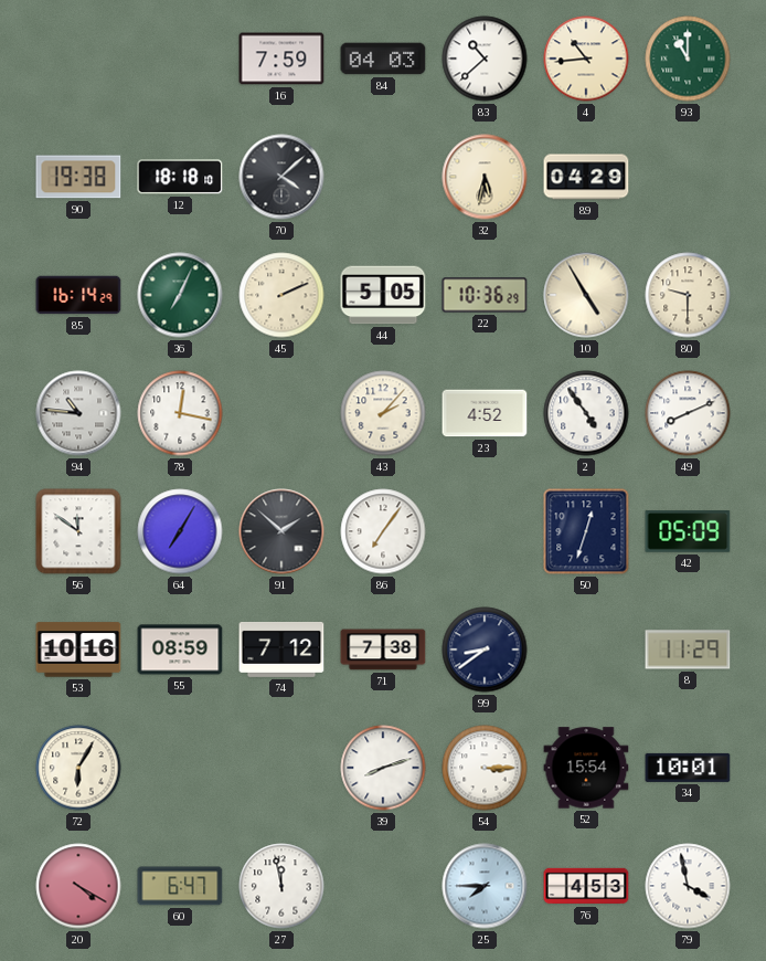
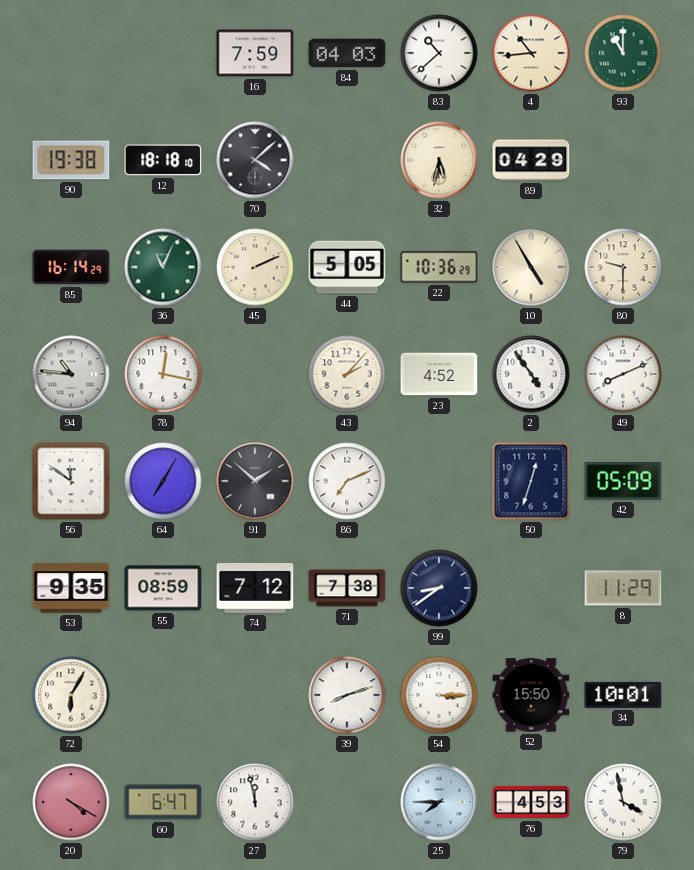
36: 7:04 -> 11:04 (163, 267)
86: 7:06 -> 7:11 (347, 481)
53: 10:16 -> 9:35 (71, 588)
52: 15:54 -> 15:50 (531, 695)
